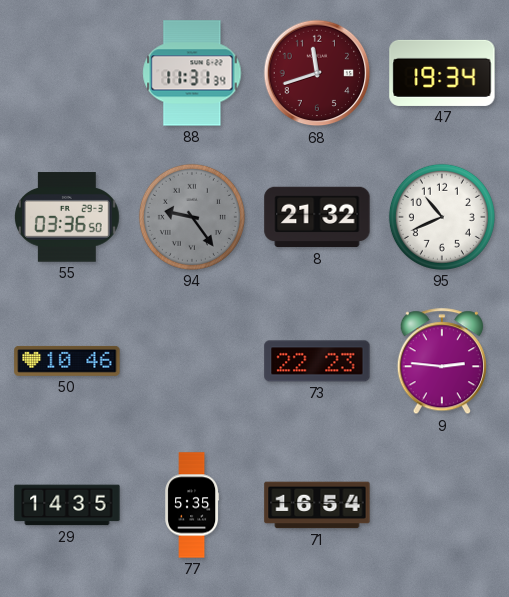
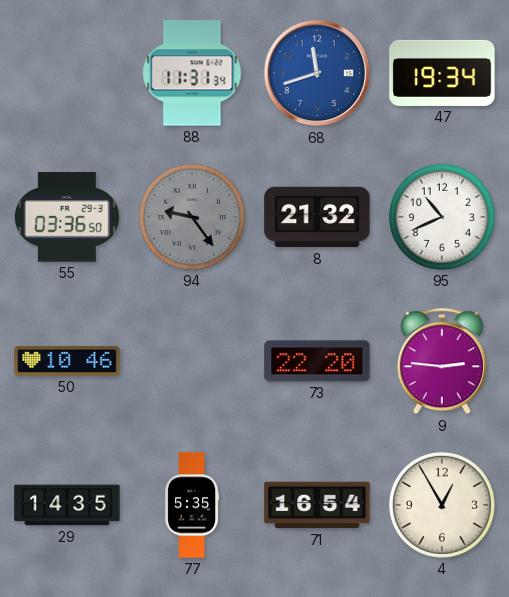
68 dial: burgundy -> blue (317, 73)
73: 22:23 -> 22:20 (317, 361)
4: none -> 12:55 (442, 505)
